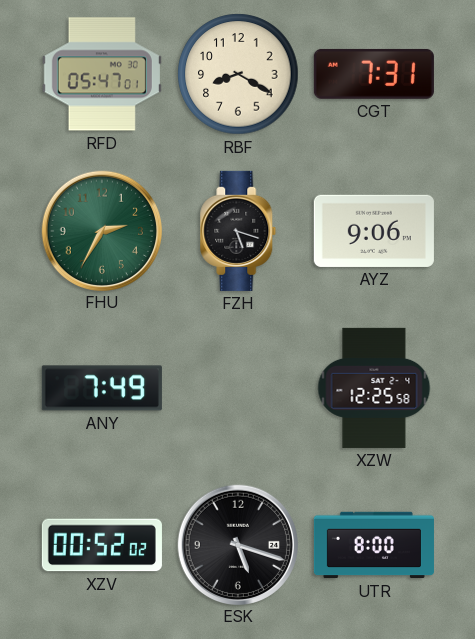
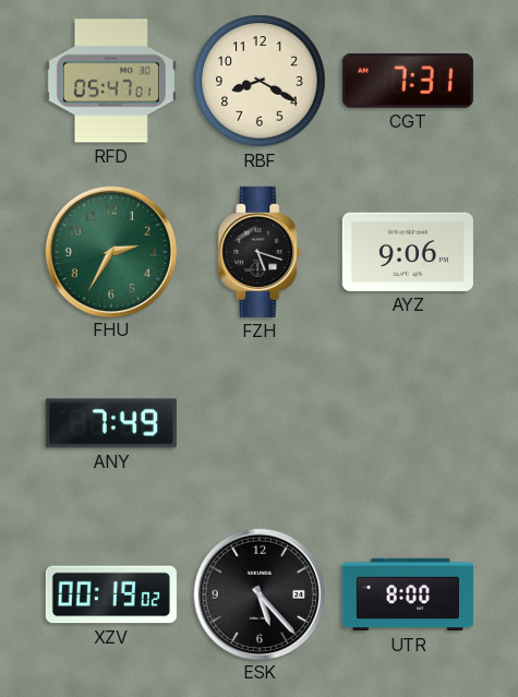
XZW: 12:25 -> none (374, 388)
XZV: 00:52 -> 00:19 (111, 594)
ESK: 5:18 -> 5:23 (258, 593)
